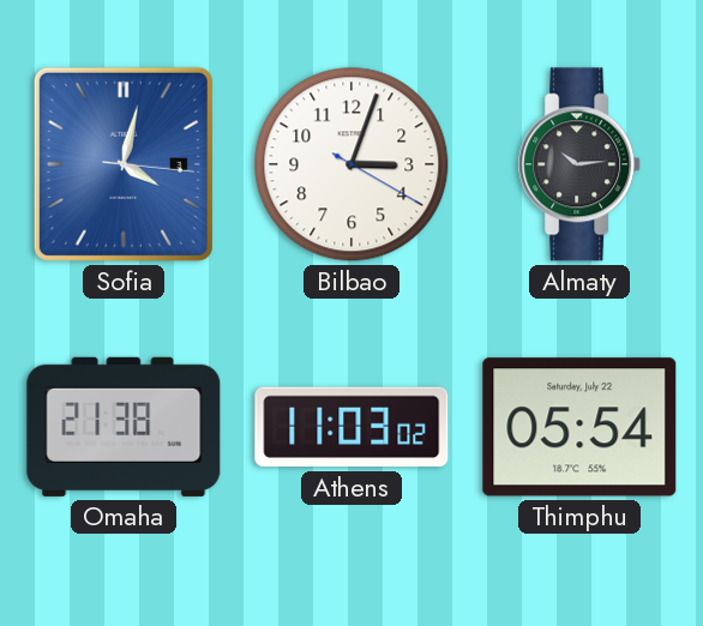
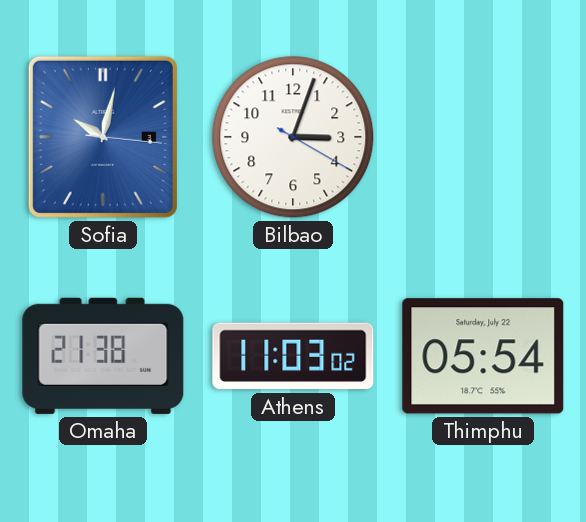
Sofia: 4:02 -> 10:02 (103, 137)
Almaty: 10:14 -> none (581, 164)
